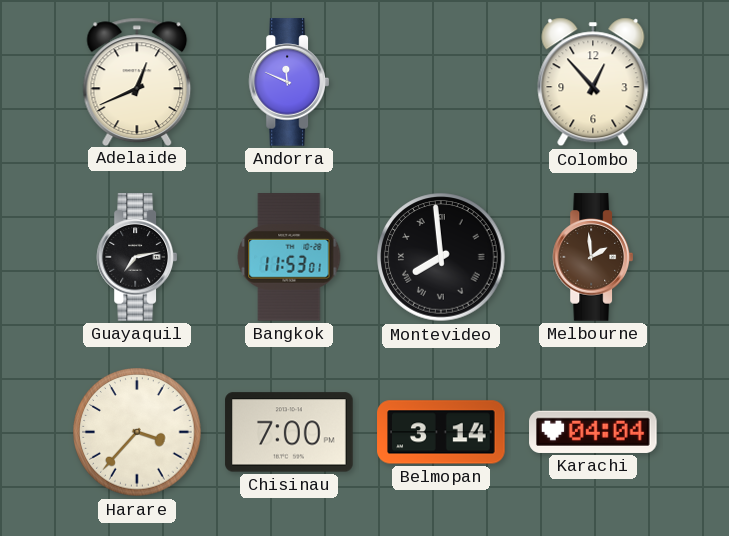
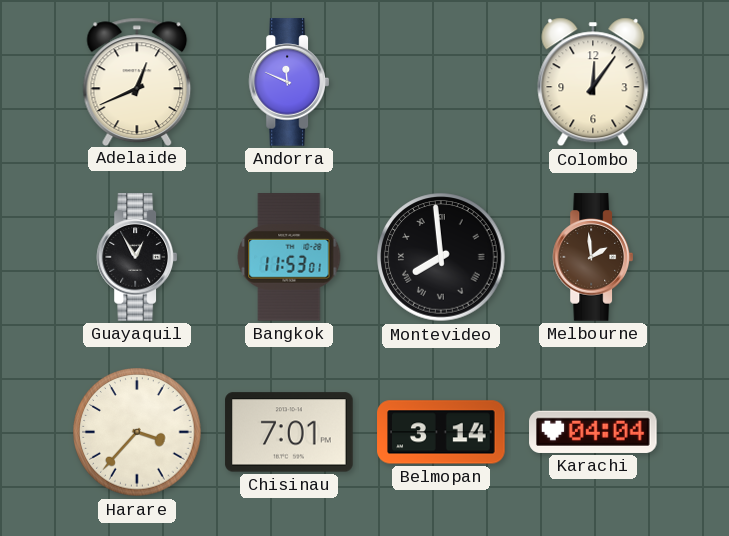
Colombo: 12:53 -> 12:06 (593, 82)
Guayaquil: 7:13 -> 12:55 (136, 257)
Chisinau: 7:00 -> 7:01 (289, 432)
